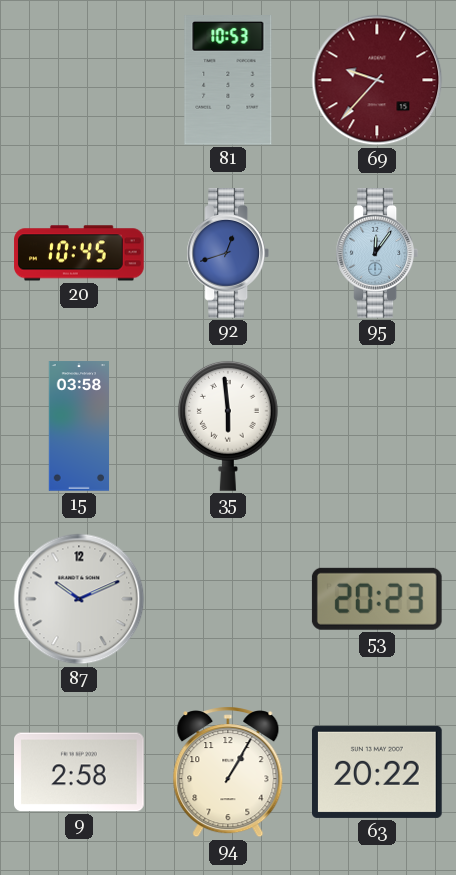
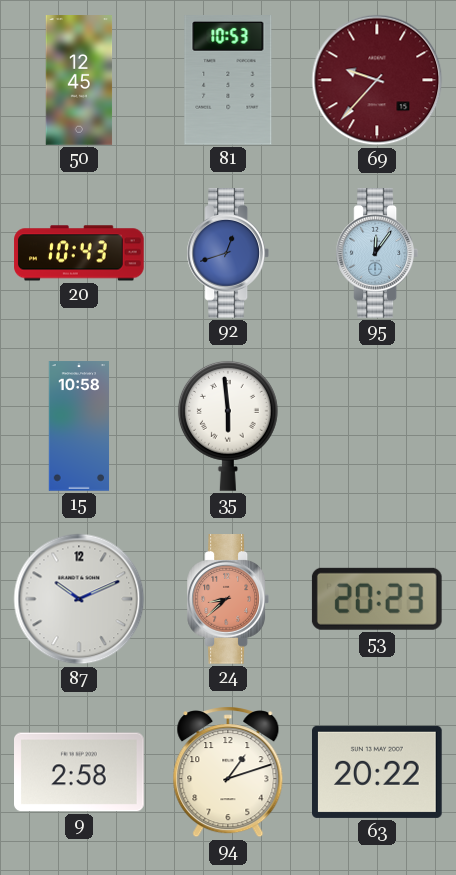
50: none -> 12:45 (79, 80)
20: 10:45 -> 10:43 (79, 253)
15: 03:58 -> 10:58 (79, 426)
24: none -> 8:38 (227, 599)
94: 1:05 -> 1:12 (228, 772)
